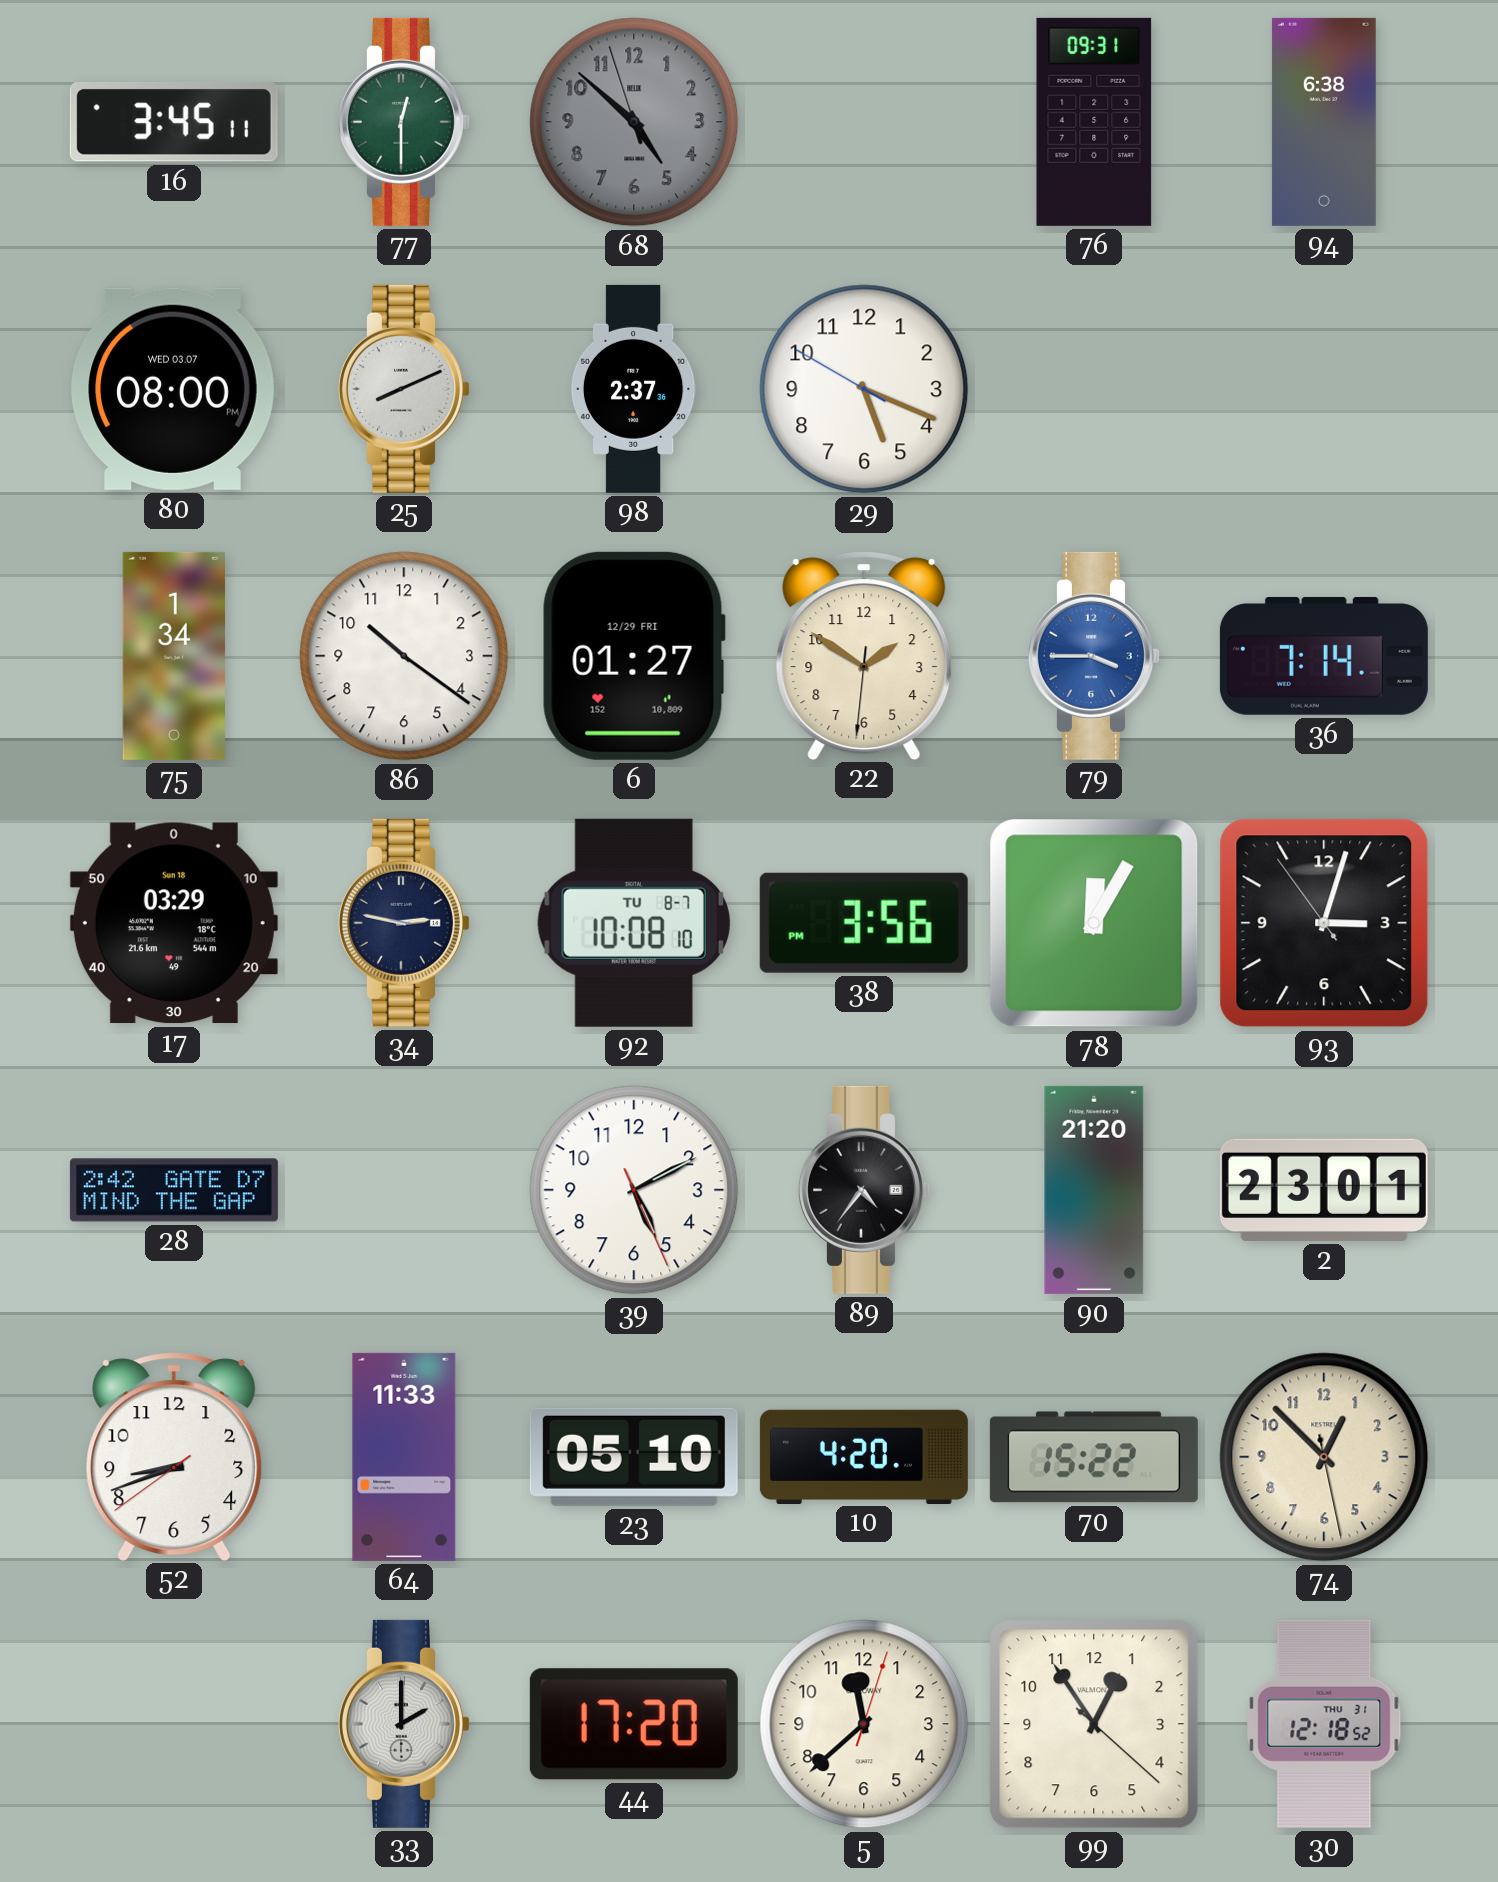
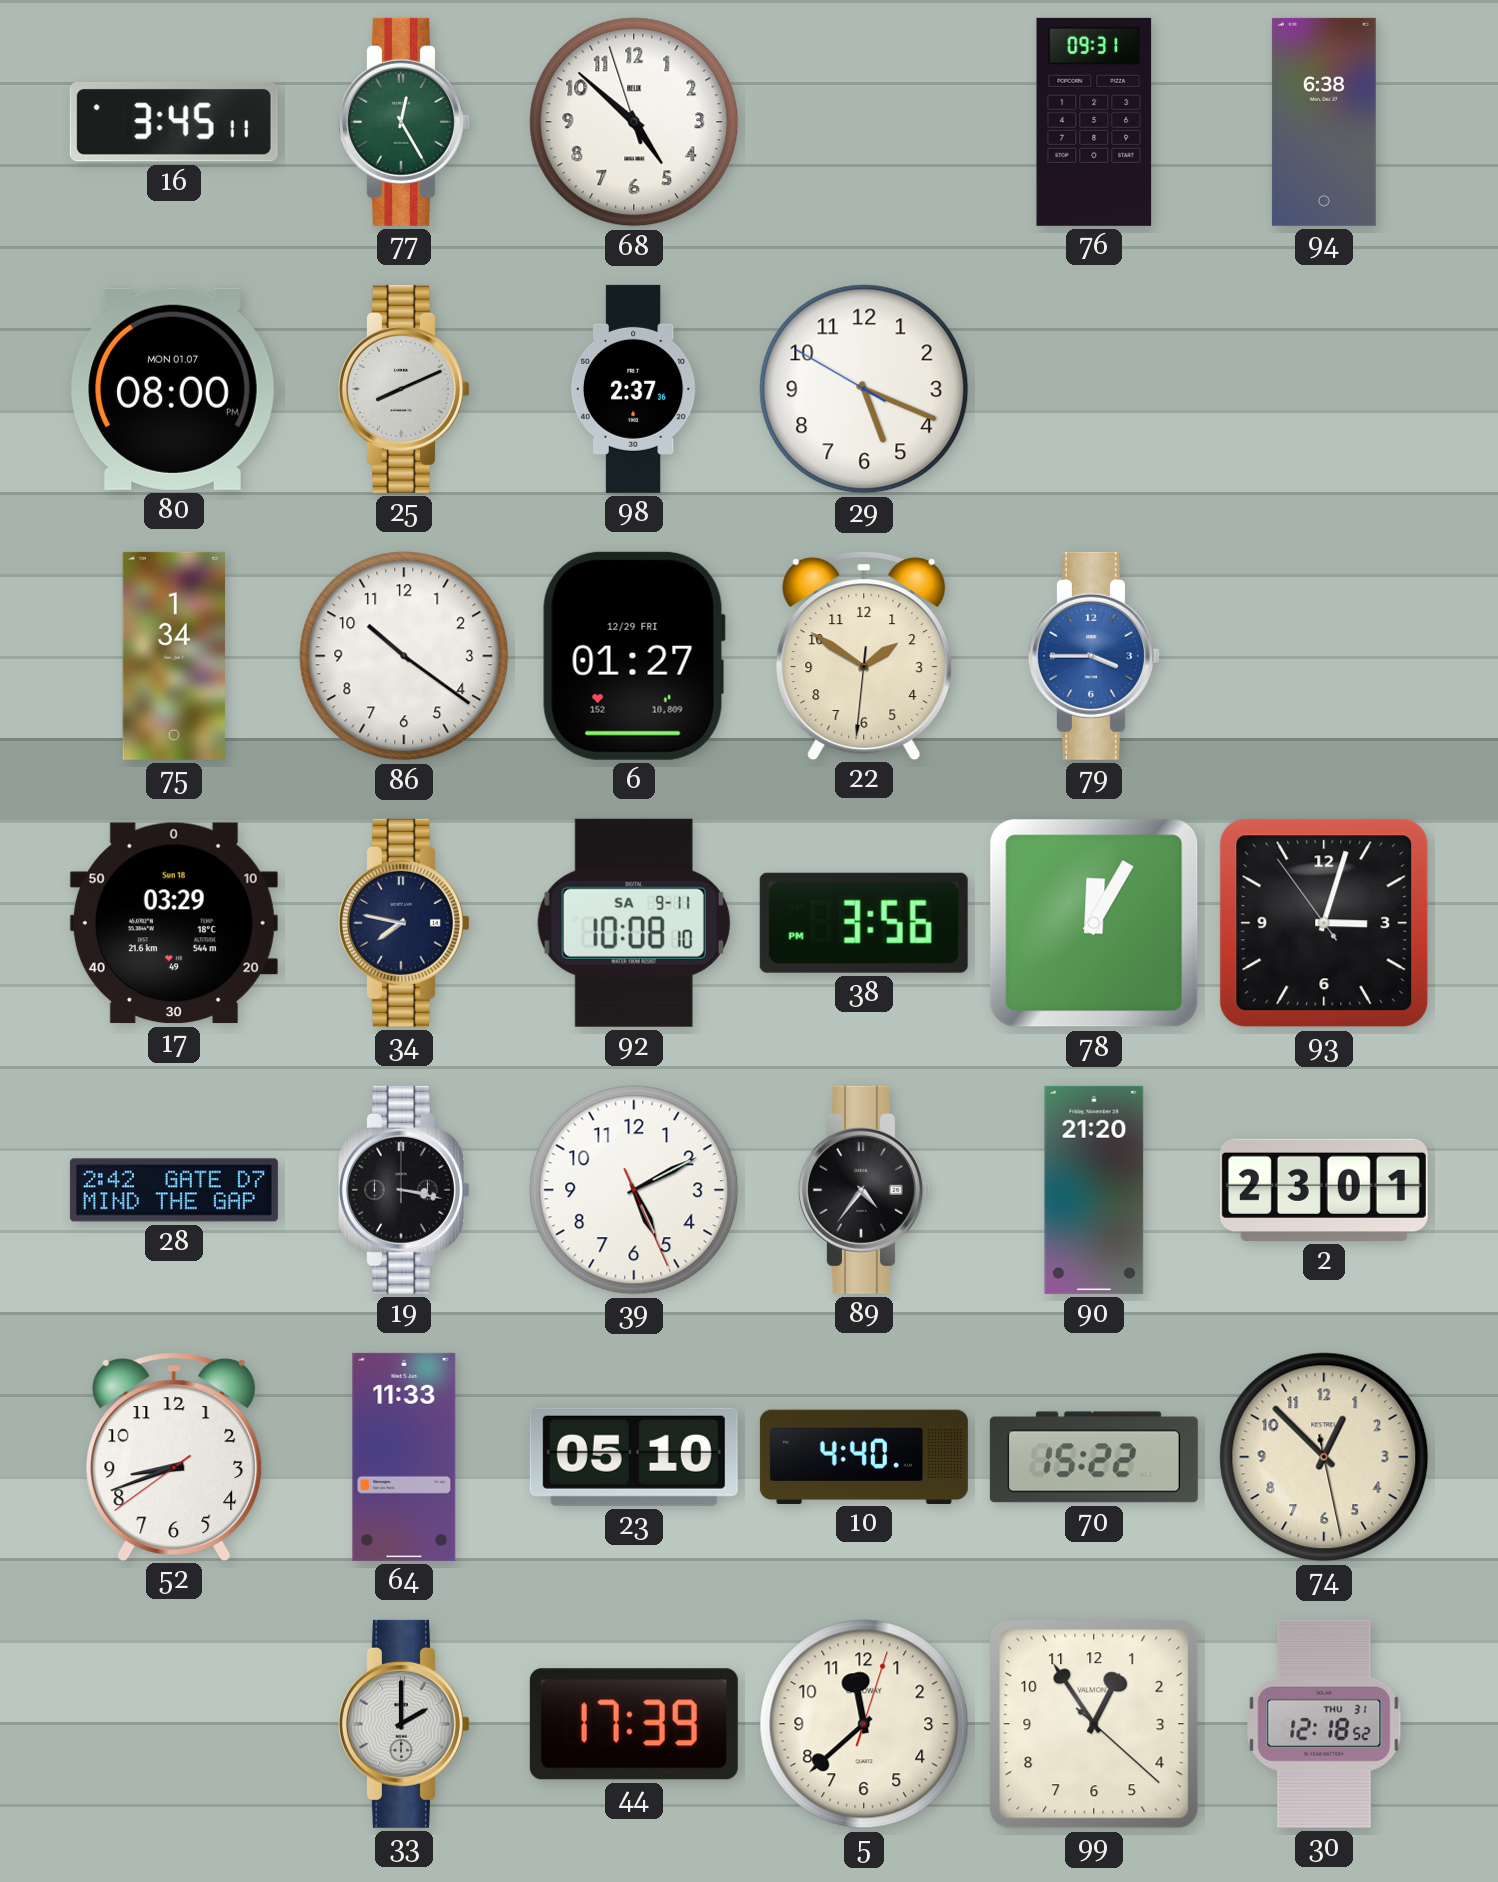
77: 12:30 -> 12:25 (404, 122)
68 dial: grey -> white (634, 122)
80 date: WED 03.07 -> MON 01.07 (174, 389)
36: 7:14 -> none (1324, 656)
34: 2:47 -> 7:47 (404, 923)
92 date: TU 8-7 -> SA 9-11 (634, 923)
19: none -> 3:17 (404, 1190)
10: 4:20 -> 4:40 (864, 1456)
44: 17:20 -> 17:39 (634, 1724)
